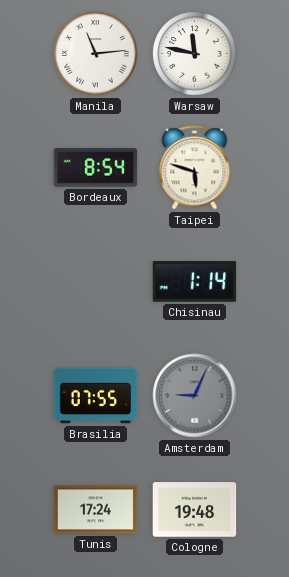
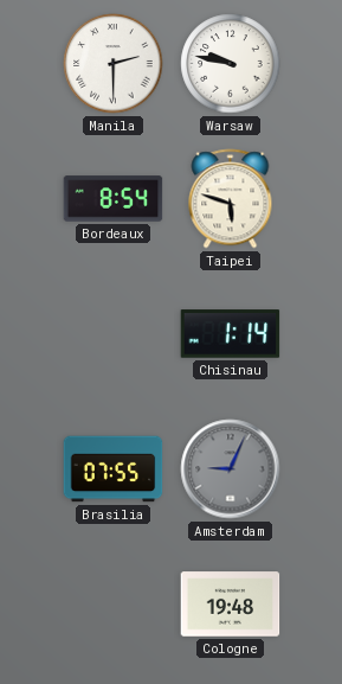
Manila: 11:14 -> 2:30 (114, 64)
Warsaw: 11:47 -> 9:47 (231, 64)
Tunis: 17:24 -> none (96, 510)
